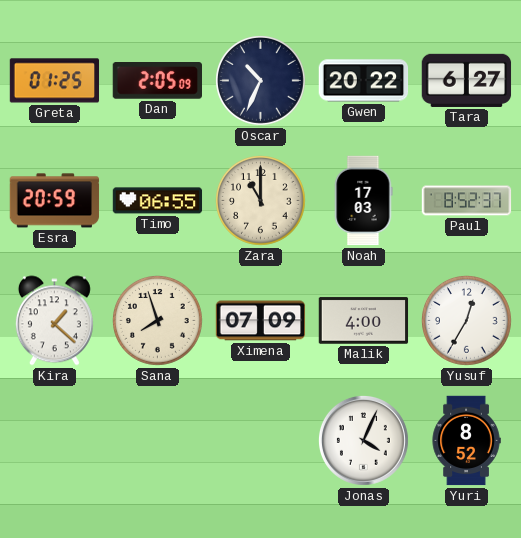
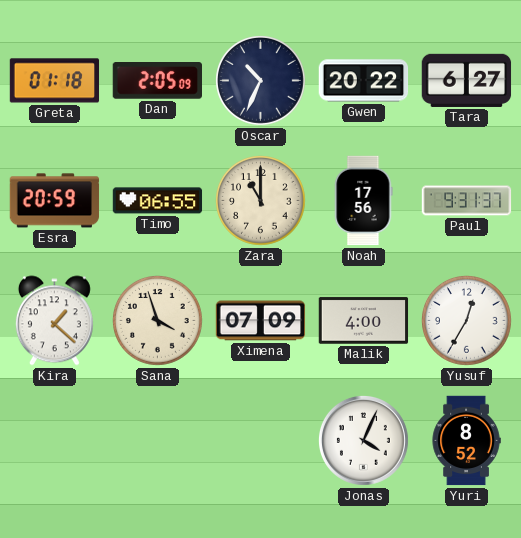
Greta: 01:25 -> 01:18 (55, 81)
Noah: 17:03 -> 17:56 (364, 201)
Paul: 8:52 -> 9:31 (467, 201)
Sana: 7:57 -> 3:57 (158, 321)
